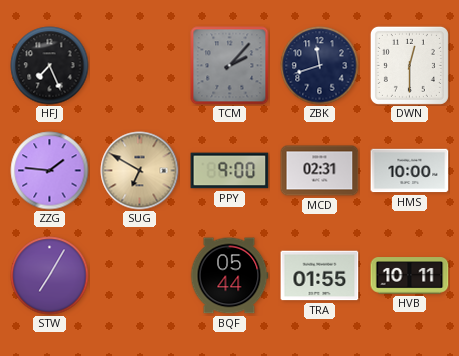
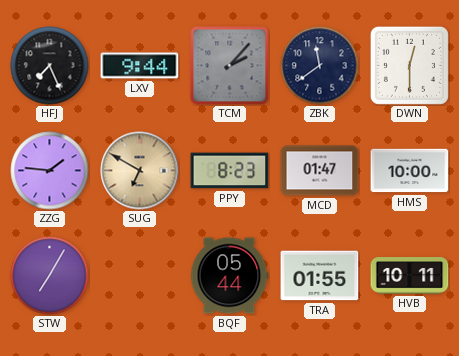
LXV: none -> 9:44 (140, 66)
ZBK: 11:42 -> 11:39 (320, 66)
PPY: 9:00 -> 8:23 (230, 171)
MCD: 02:31 -> 01:47 (320, 171)
